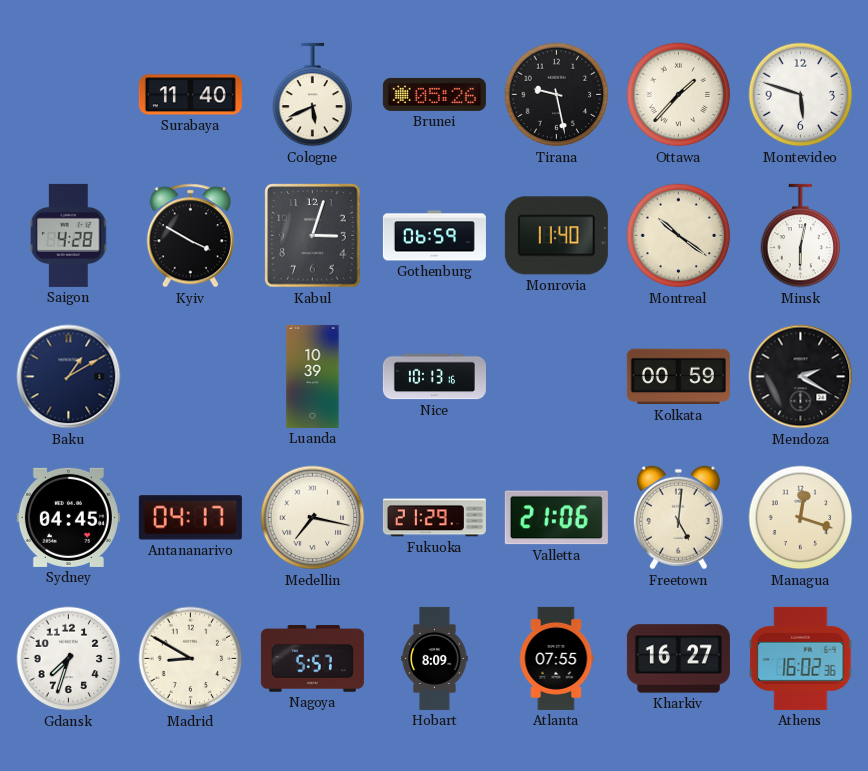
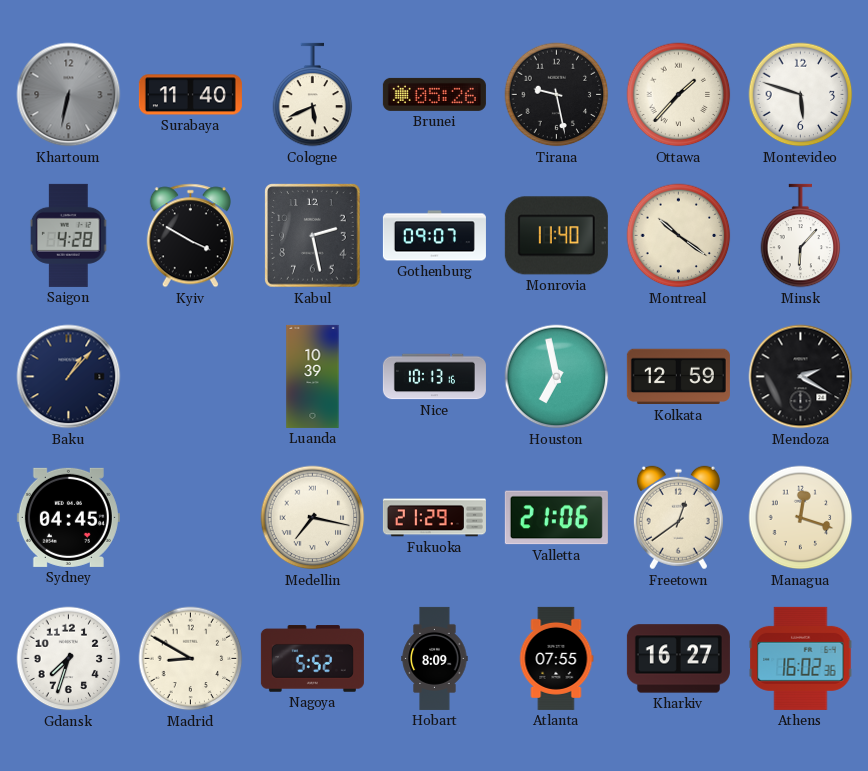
Khartoum: none -> 6:32 (69, 95)
Kabul: 3:03 -> 2:28 (313, 236)
Gothenburg: 06:59 -> 09:07 (434, 236)
Minsk: 6:02 -> 6:07 (801, 236)
Baku: 1:10 -> 1:07 (69, 377)
Houston: none -> 6:58 (557, 377)
Kolkata: 00:59 -> 12:59 (678, 377)
Antananarivo: 04:17 -> none (190, 518)
Freetown: 5:01 -> 12:39 (678, 518)
Nagoya: 5:57 -> 5:52 (312, 659)
